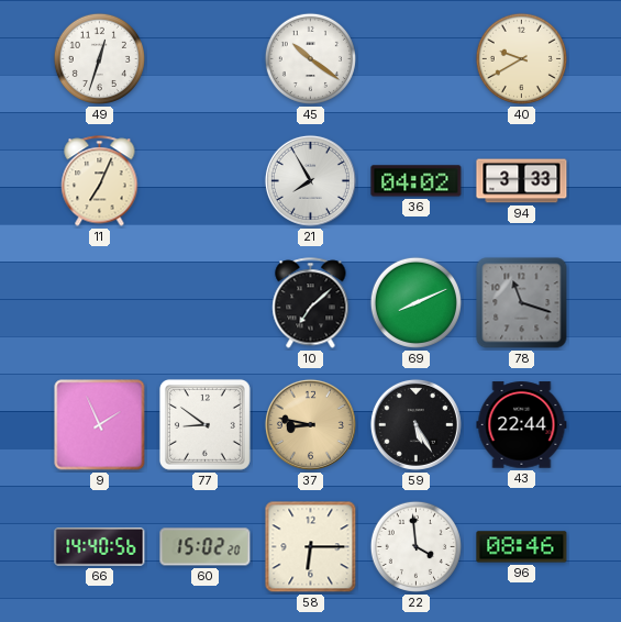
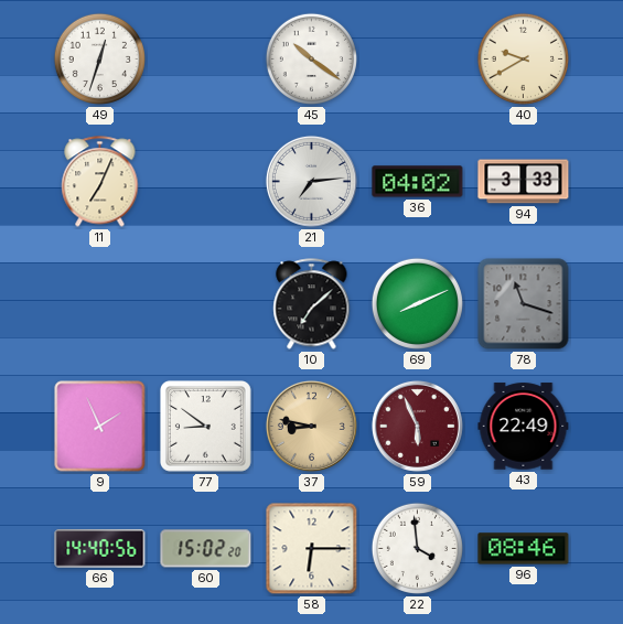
21: 7:55 -> 7:14 (311, 181)
59: 5:25 -> 5:56 (417, 426)
59 dial: black -> burgundy (417, 426)
43: 22:44 -> 22:49 (524, 427)
